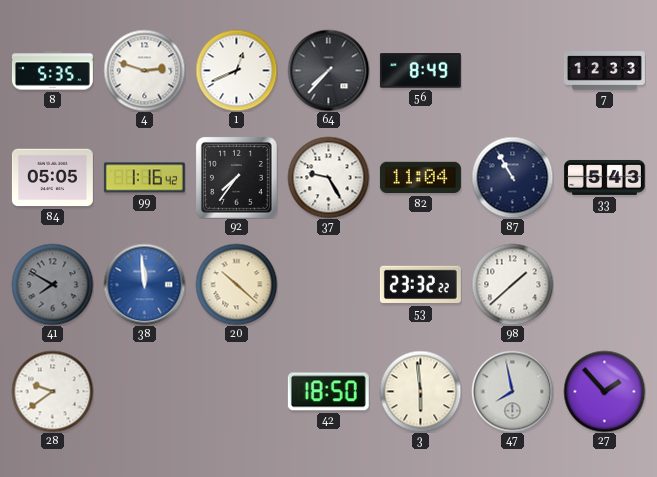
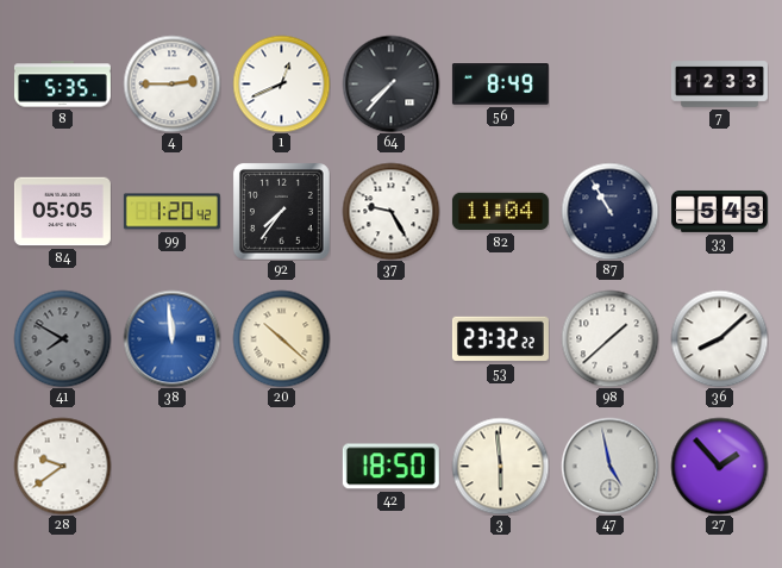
4: 2:48 -> 2:45 (171, 83)
99: 1:16 -> 1:20 (171, 212)
36: none -> 8:08 (719, 338)
47: 7:58 -> 4:58 (609, 466)
